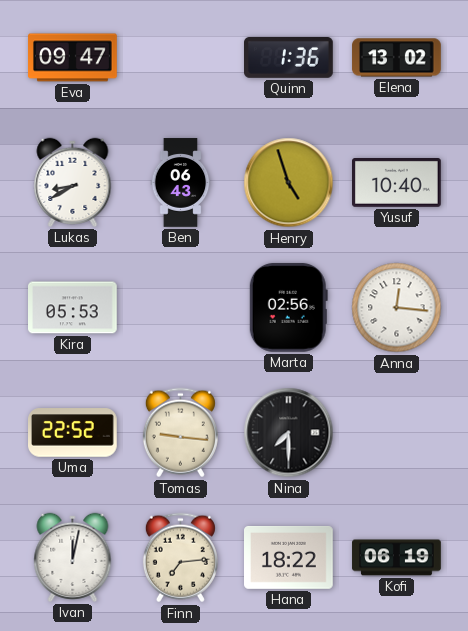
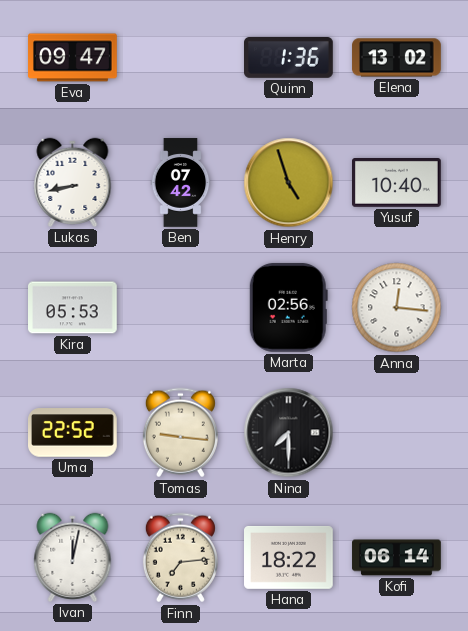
Lukas: 8:40 -> 8:43 (73, 182)
Ben: 06:43 -> 07:42 (181, 183)
Kofi: 06:19 -> 06:14 (397, 558)
